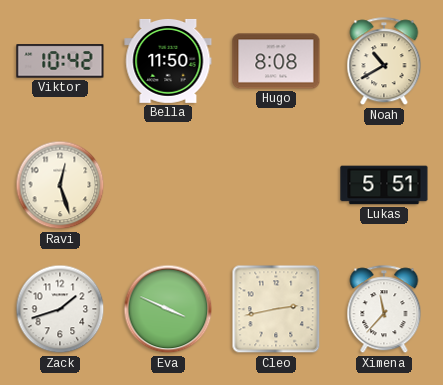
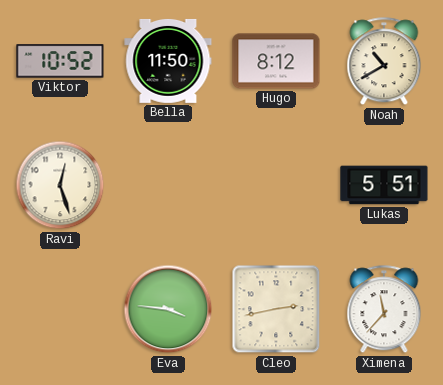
Viktor: 10:42 -> 10:52 (60, 61)
Hugo: 8:08 -> 8:12 (276, 61)
Zack: 1:42 -> none (60, 309)
Eva: 3:49 -> 3:46 (168, 309)
